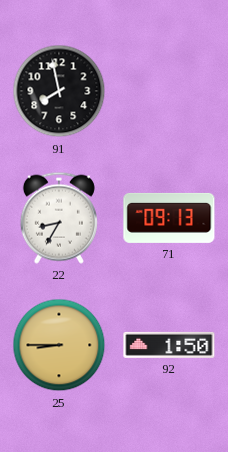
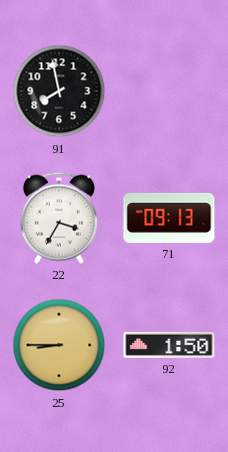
22: 8:35 -> 3:35 (59, 218)
